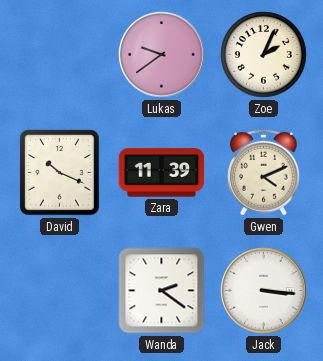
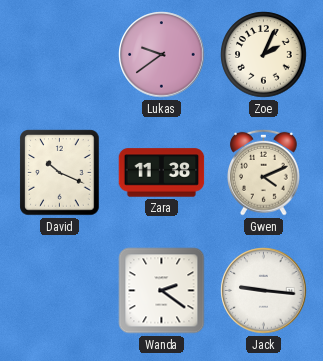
Zara: 11:39 -> 11:38 (162, 173)
Jack: 3:16 -> 9:16 (264, 291)
